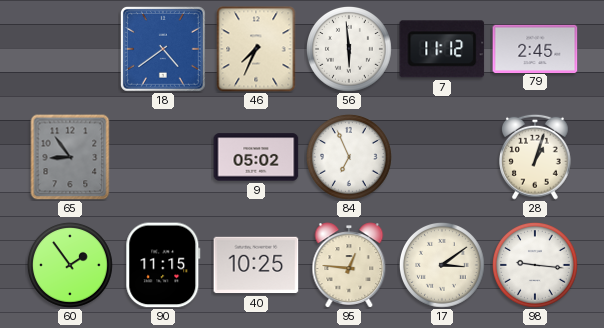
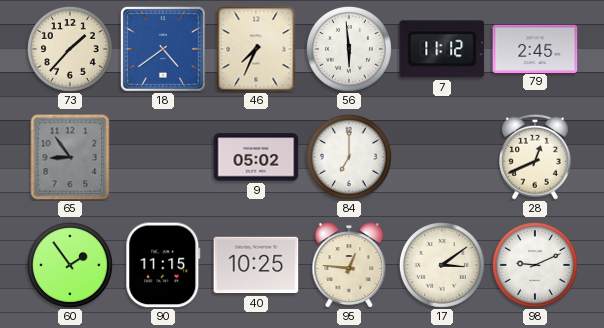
73: none -> 1:37 (70, 49)
84: 6:56 -> 7:00 (349, 157)
28: 1:03 -> 12:41 (536, 157)
98: 9:16 -> 9:11 (535, 265)
